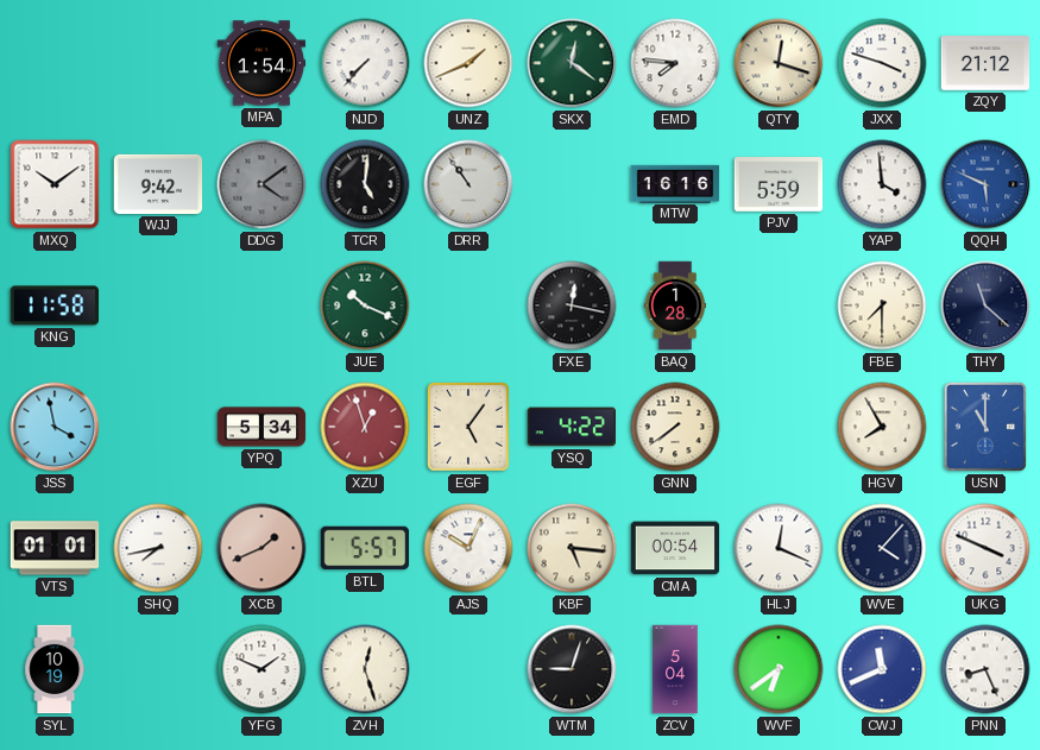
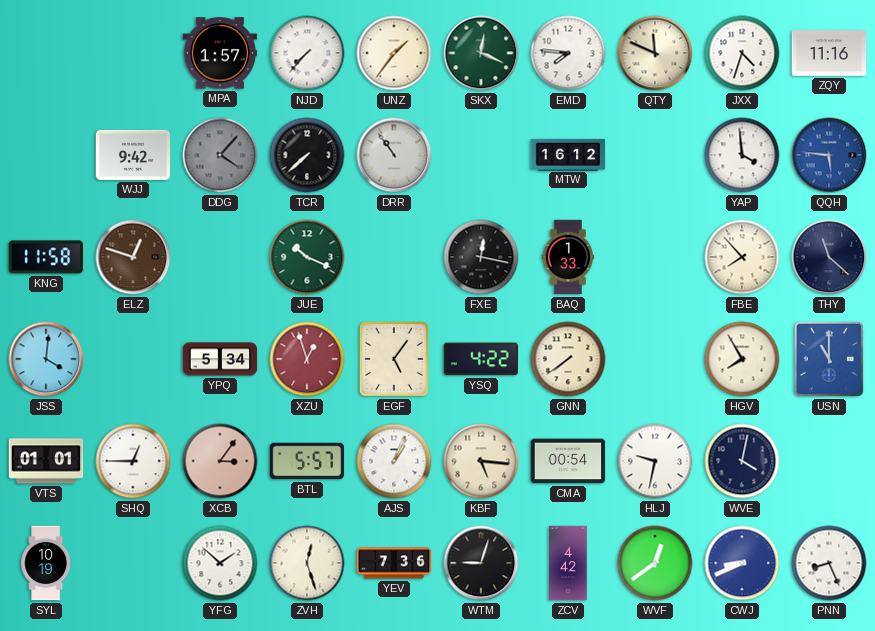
MPA: 1:54 -> 1:57 (220, 53)
UNZ: 1:41 -> 1:36 (394, 53)
SKX: 12:21 -> 12:19 (481, 53)
QTY: 12:18 -> 11:49 (655, 53)
JXX: 3:48 -> 4:33 (742, 53)
ZQY: 21:12 -> 11:16 (829, 54)
MXQ: 10:09 -> none (55, 184)
DDG: 4:09 -> 4:07 (220, 155)
TCR: 5:01 -> 7:38 (307, 155)
MTW: 16:16 -> 16:12 (568, 154)
PJV: 5:59 -> none (779, 184)
QQH: 5:49 -> 5:46 (829, 155)
ELZ: none -> 12:48 (133, 257)
BAQ: 1:28 -> 1:33 (567, 257)
FBE: 7:30 -> 7:53 (742, 257)
JSS: 3:58 -> 4:01 (46, 359)
SHQ: 7:43 -> 12:45 (133, 461)
XCB: 1:41 -> 3:06 (220, 461)
AJS: 10:04 -> 1:04 (394, 461)
HLJ: 12:19 -> 9:32 (655, 461)
WVE: 4:07 -> 4:02 (742, 461)
UKG: 3:49 -> none (985, 548)
YFG: 1:49 -> 1:52 (220, 563)
YEV: none -> 7:36 (394, 563)
ZCV: 5:04 -> 4:42 (568, 563)
WVF: 6:39 -> 12:39 (655, 563)
CWJ: 11:41 -> 8:41 (742, 563)
